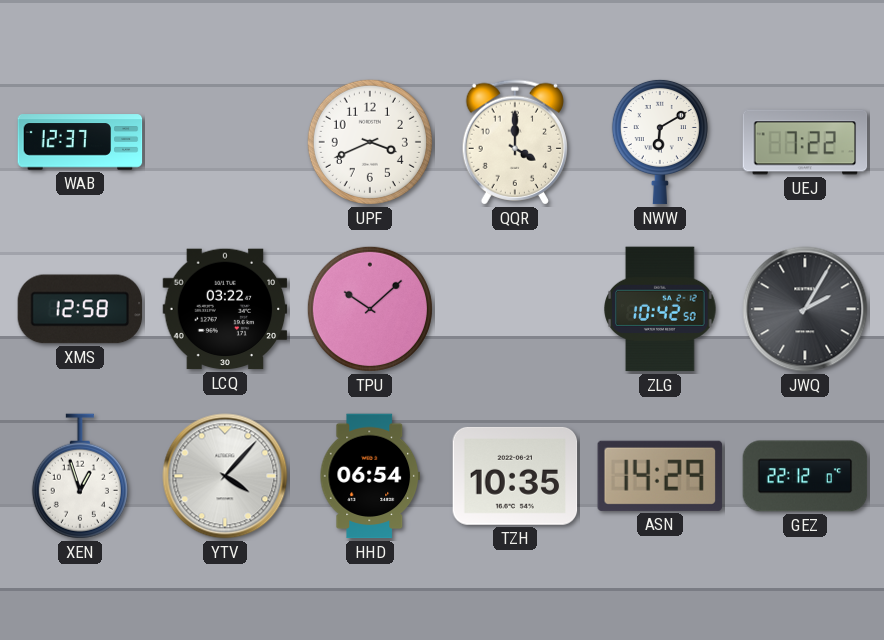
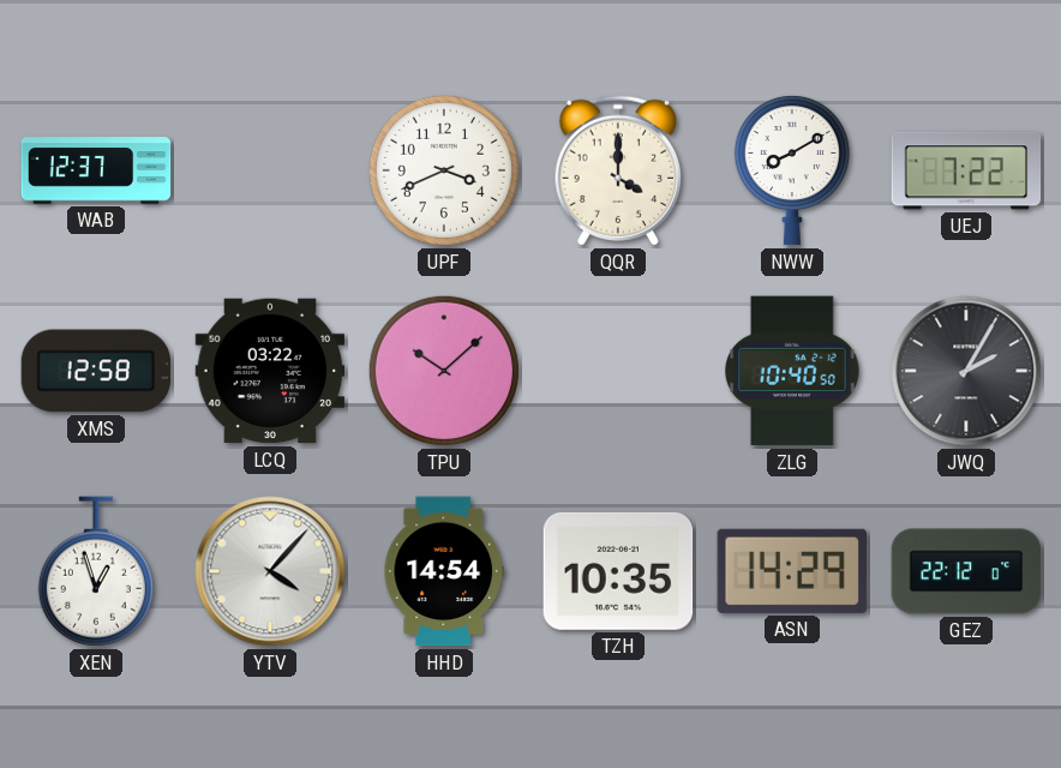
NWW: 6:10 -> 8:10 (792, 170)
ZLG: 10:42 -> 10:40 (792, 371)
HHD: 06:54 -> 14:54 (443, 571)
